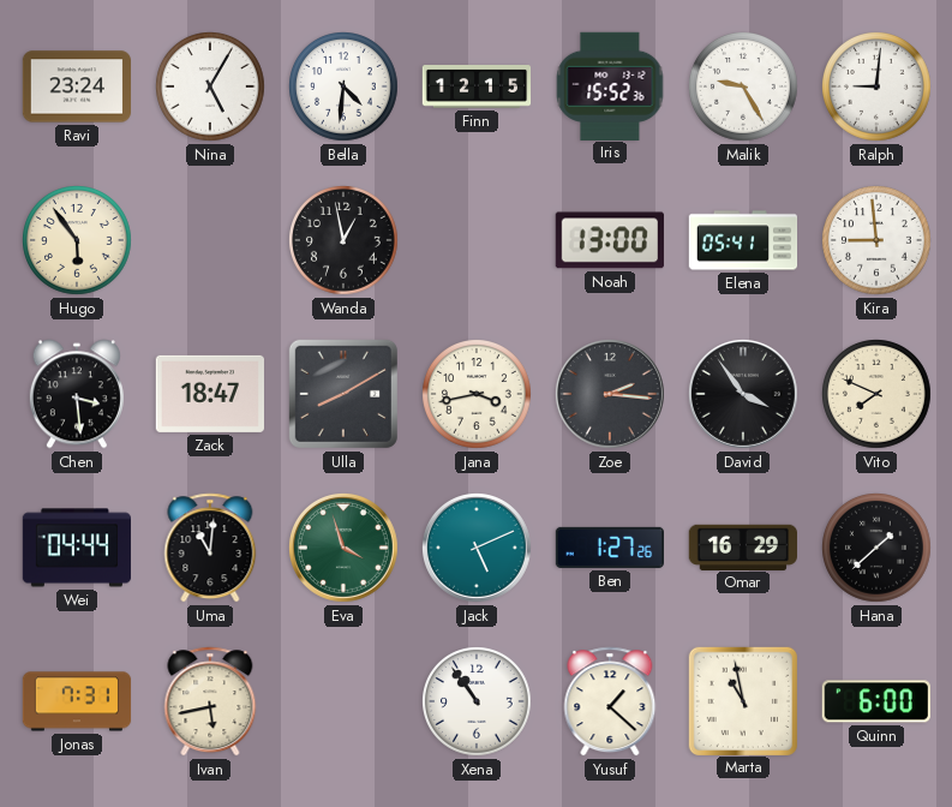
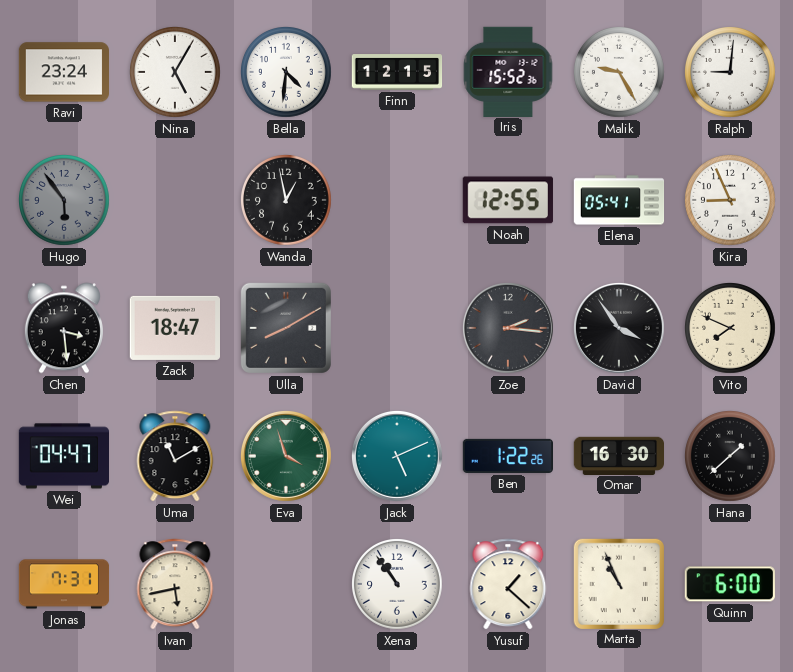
Hugo dial: cream -> grey (65, 201)
Noah: 13:00 -> 12:55 (508, 200)
Kira: 8:59 -> 8:56 (731, 201)
Jana: 3:43 -> none (478, 395)
Wei: 04:44 -> 04:47 (64, 456)
Uma: 11:01 -> 11:10 (175, 456)
Ben: 1:27 -> 1:22 (508, 456)
Omar: 16:29 -> 16:30 (618, 455)
Marta: 10:58 -> 10:56 (618, 583)
